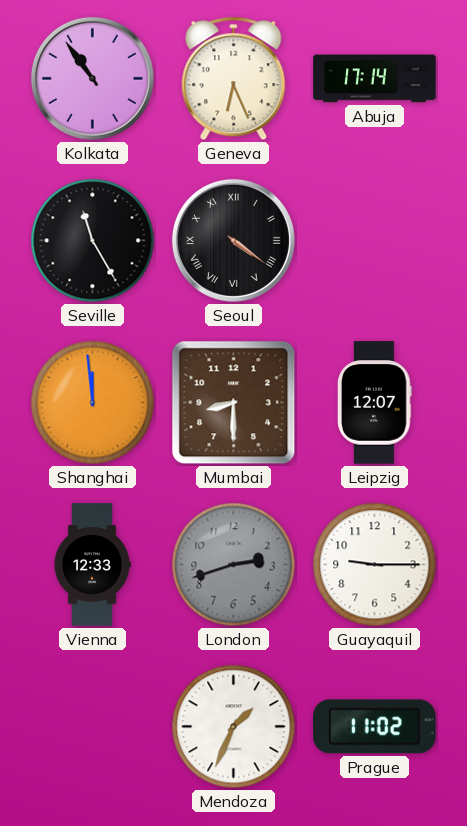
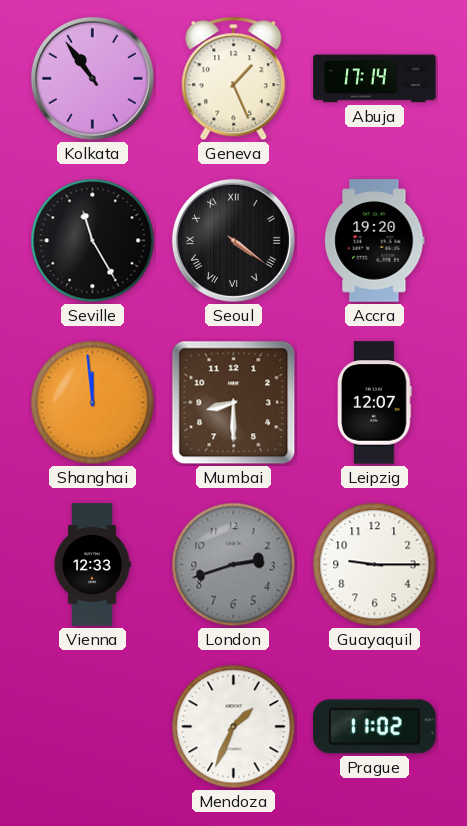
Geneva: 6:26 -> 1:26 (234, 79)
Accra: none -> 19:20 (375, 241)
